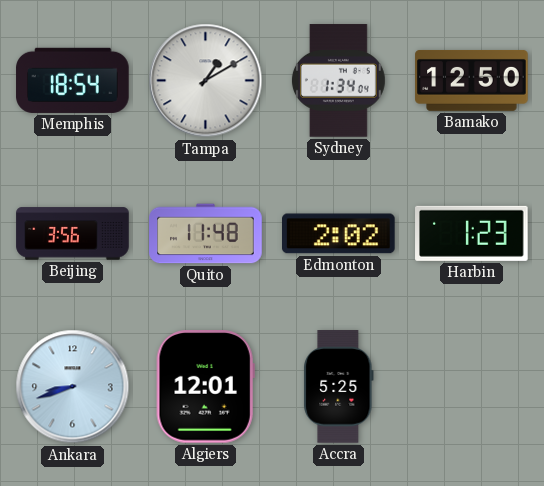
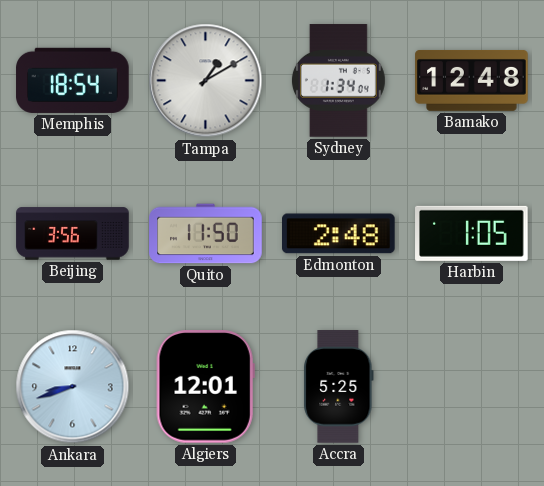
Bamako: 12:50 -> 12:48 (472, 80)
Quito: 11:48 -> 11:50 (206, 234)
Edmonton: 2:02 -> 2:48 (339, 234)
Harbin: 1:23 -> 1:05 (472, 233)
